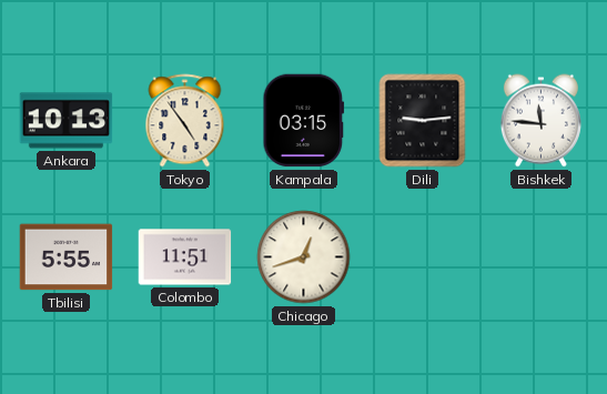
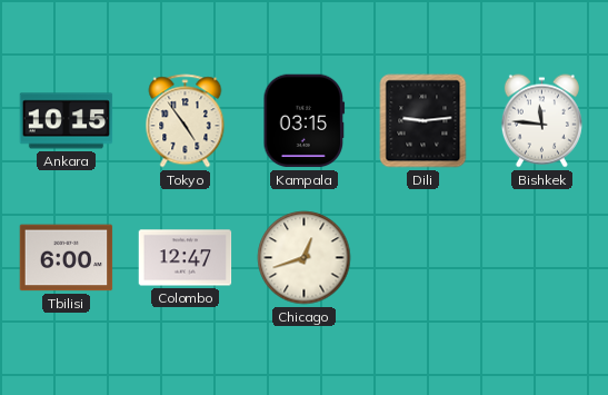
Ankara: 10:13 -> 10:15 (67, 121)
Tbilisi: 5:55 -> 6:00 (67, 258)
Colombo: 11:51 -> 12:47 (186, 258)
